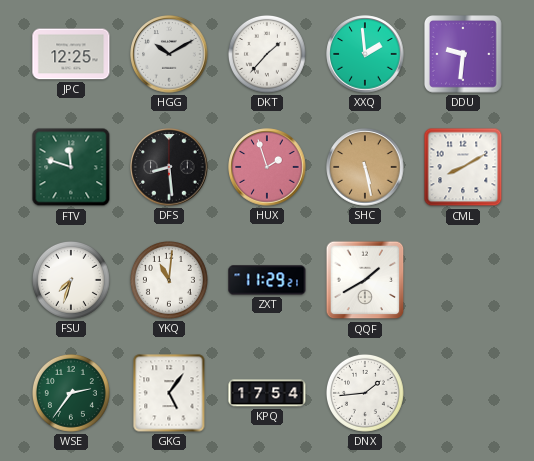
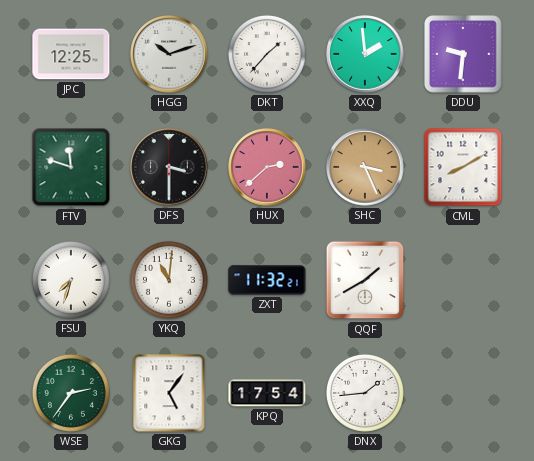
HGG: 10:10 -> 10:12 (169, 54)
DFS: 8:29 -> 3:30 (169, 167)
HUX: 1:57 -> 2:38 (267, 167)
SHC: 5:28 -> 3:26 (365, 167)
ZXT: 11:29 -> 11:32 (267, 280)
